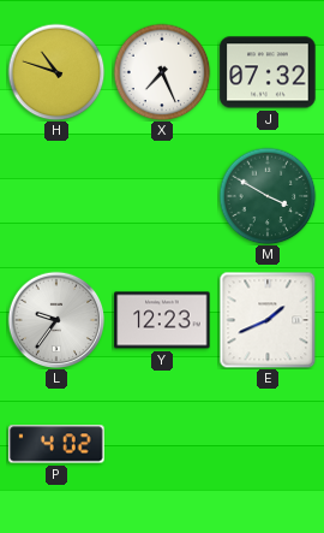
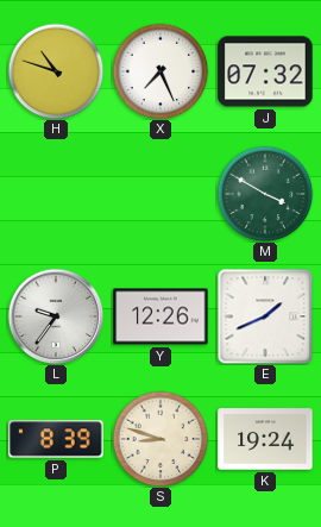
Y: 12:23 -> 12:26 (160, 316)
P: 4:02 -> 8:39 (56, 439)
S: none -> 8:48 (160, 439)
K: none -> 19:24 (265, 439)
